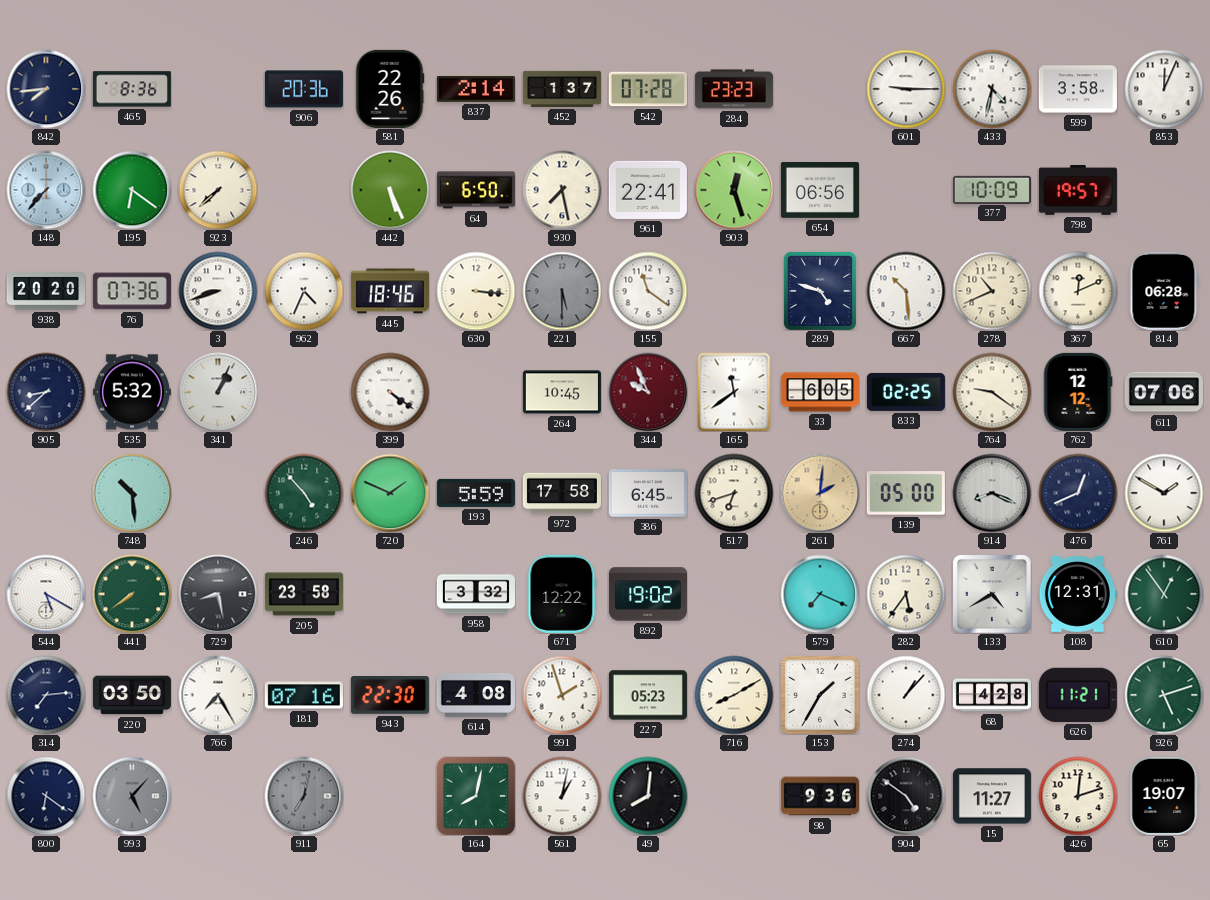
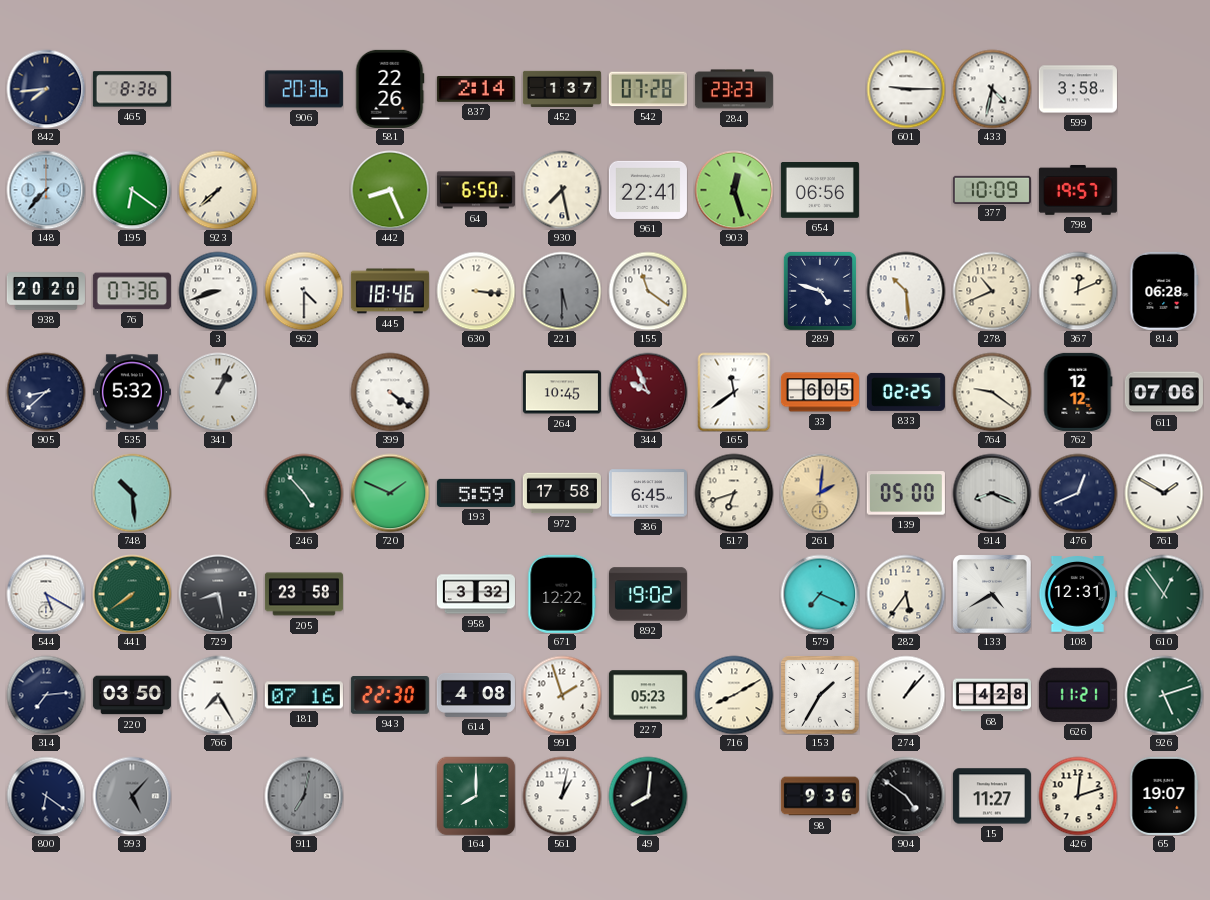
853: 12:04 -> none (1164, 89)
442: 5:26 -> 8:26 (390, 190)
962: 4:34 -> 4:30 (304, 291)
164: 8:02 -> 8:00 (476, 796)
